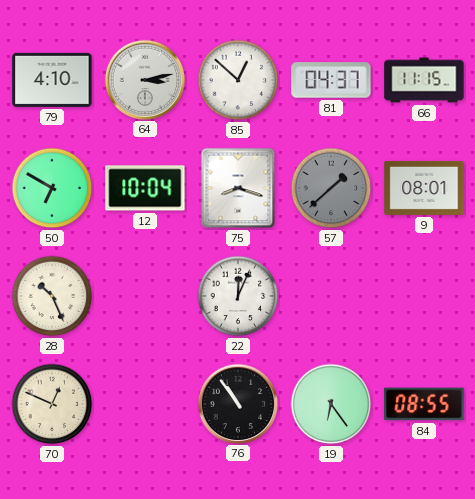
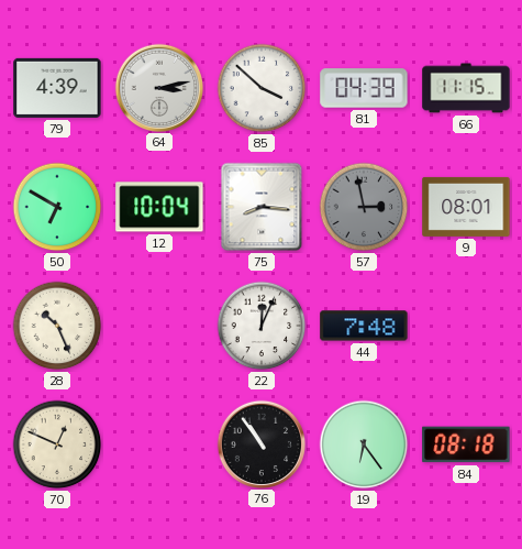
79: 4:10 -> 4:39 (57, 88)
85: 12:52 -> 3:52 (262, 88)
81: 04:37 -> 04:39 (364, 88)
75: 8:18 -> 8:16 (262, 207)
57: 1:38 -> 2:58 (364, 207)
44: none -> 7:48 (364, 326)
84: 08:55 -> 08:18 (466, 444)
